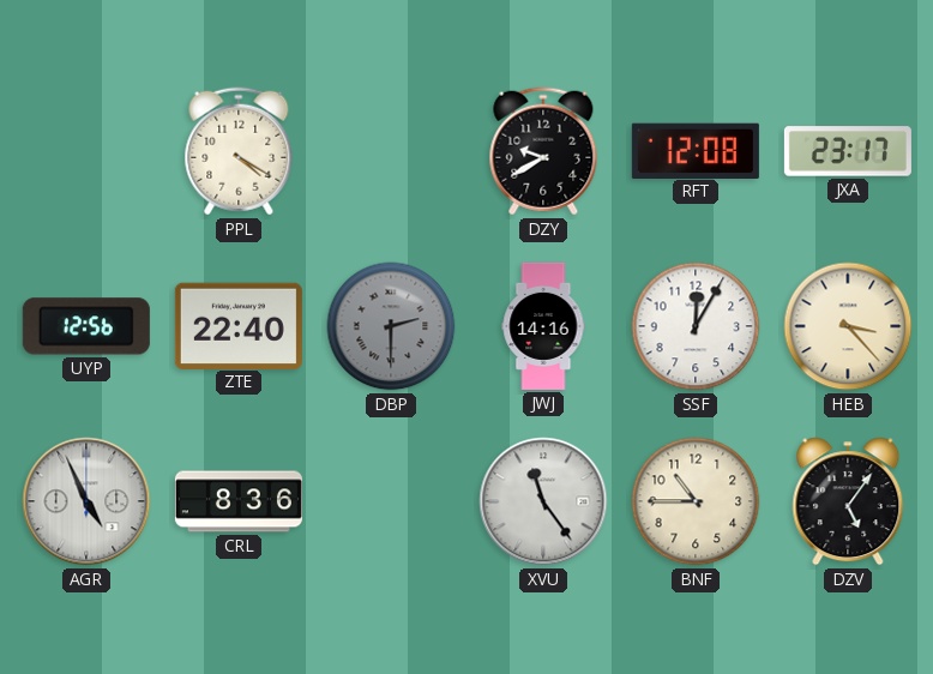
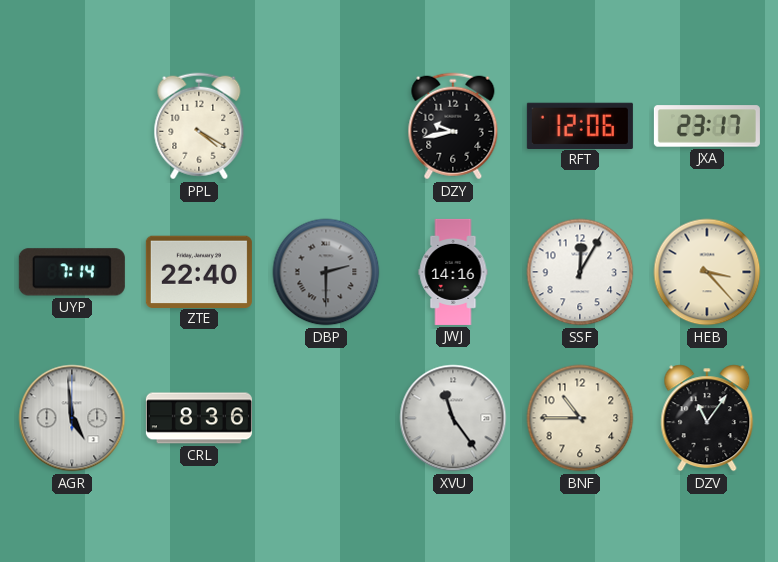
DZY: 9:40 -> 9:43 (453, 126)
RFT: 12:08 -> 12:06 (580, 125)
UYP: 12:56 -> 7:14 (72, 272)
AGR: 4:56 -> 4:59 (72, 418)
DZV: 5:06 -> 11:06 (707, 418)
